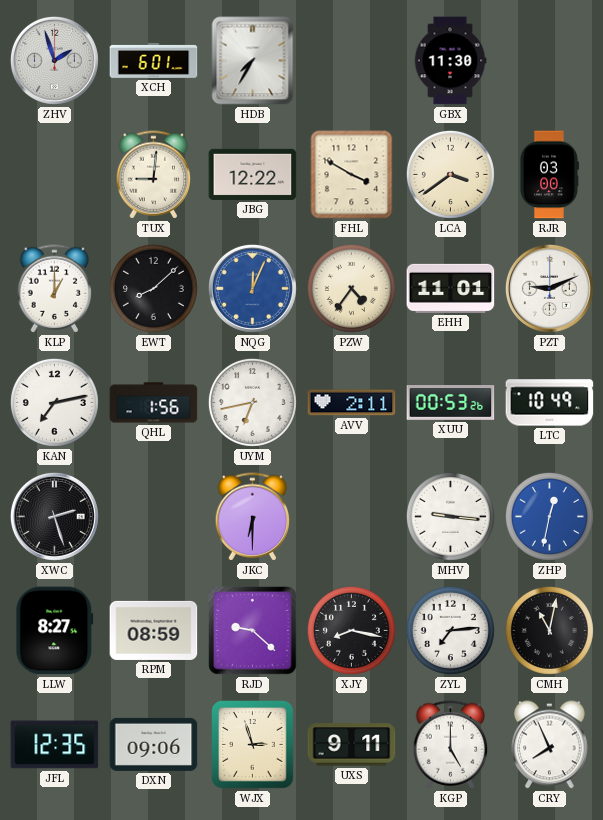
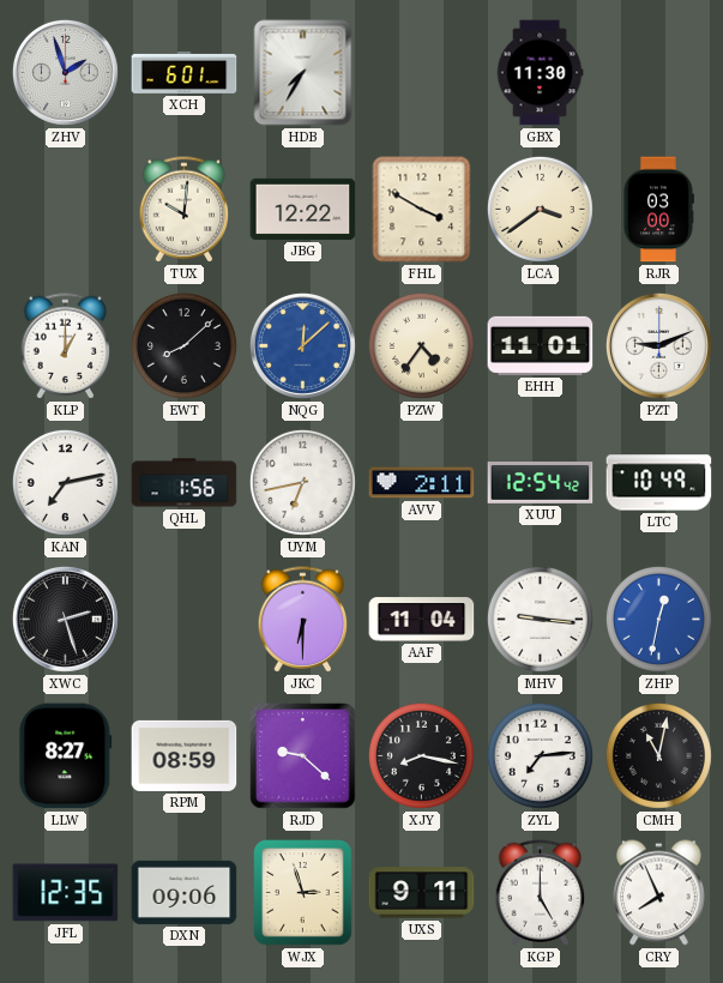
TUX: 9:01 -> 10:01 (185, 210)
NQG: 12:04 -> 12:08 (302, 345)
XUU: 00:53 -> 12:54 (541, 483)
AAF: none -> 11:04 (422, 620)
